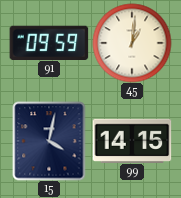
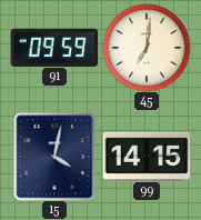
45: 1:01 -> 7:01 (147, 48)
